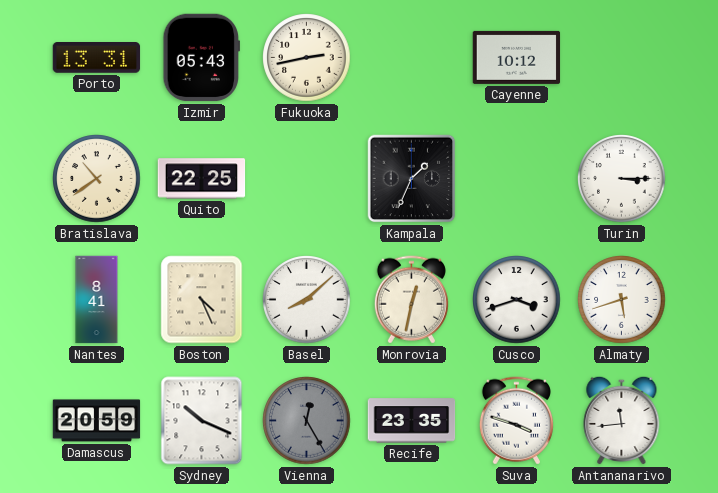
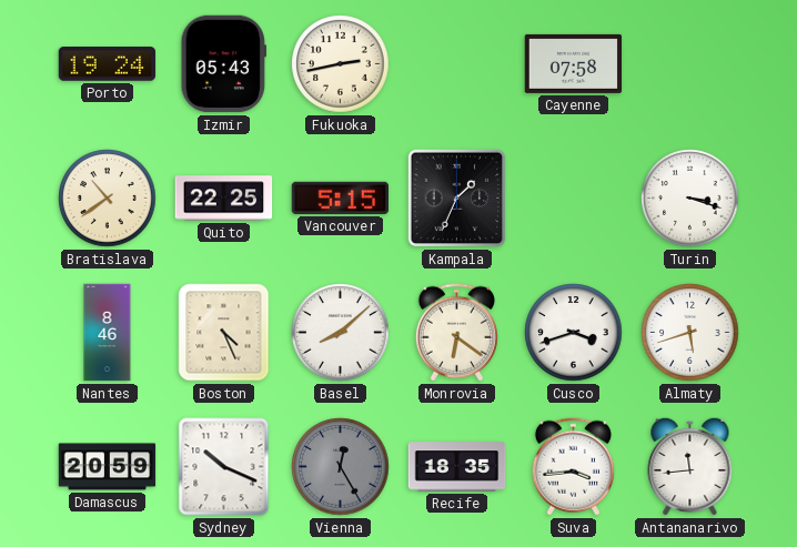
Porto: 13:31 -> 19:24 (108, 64)
Cayenne: 10:12 -> 07:58 (574, 63)
Vancouver: none -> 5:15 (341, 197)
Turin: 3:15 -> 3:18 (690, 199)
Nantes: 8:41 -> 8:46 (108, 333)
Monrovia: 12:32 -> 6:21 (456, 333)
Recife: 23:35 -> 18:35 (457, 467)
Suva: 3:48 -> 3:44 (573, 467)
